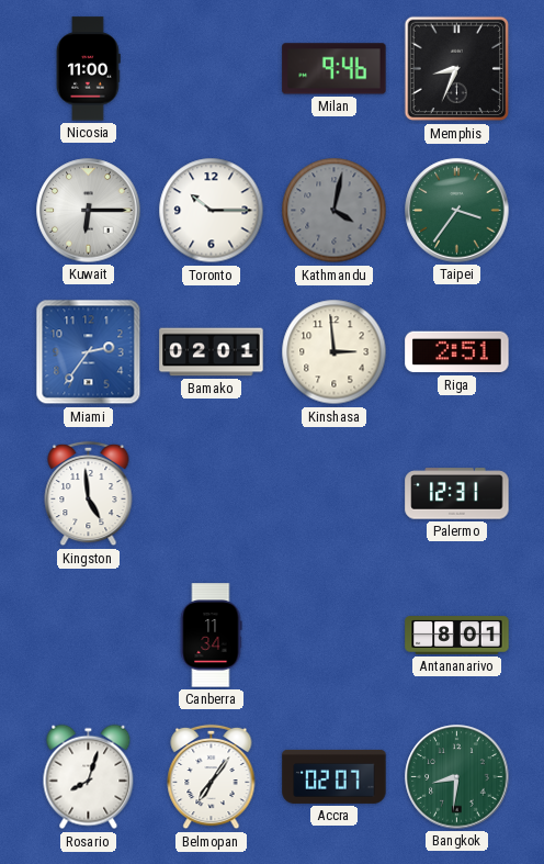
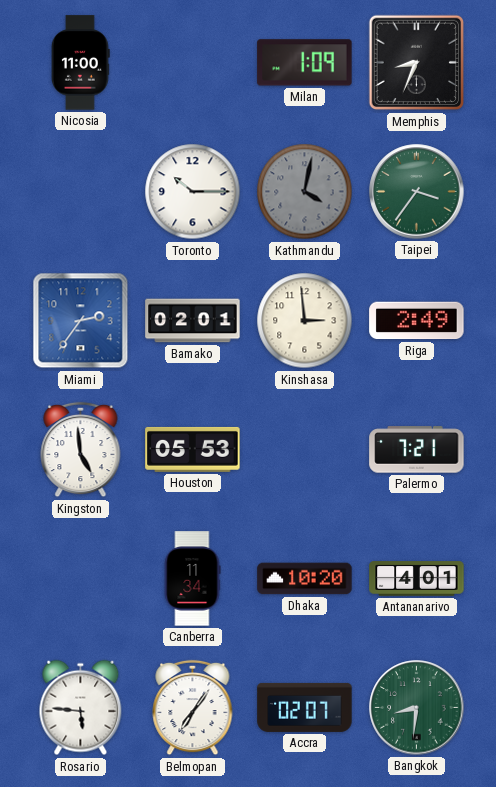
Milan: 9:46 -> 1:09 (305, 63)
Kuwait: 6:15 -> none (89, 211)
Riga: 2:51 -> 2:49 (417, 321)
Houston: none -> 05:53 (193, 449)
Palermo: 12:31 -> 7:21 (417, 450)
Dhaka: none -> 10:20 (305, 579)
Antananarivo: 8:01 -> 4:01 (417, 579)
Rosario: 8:03 -> 5:46 (81, 708)
